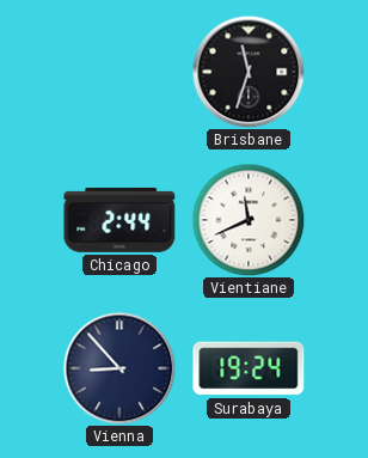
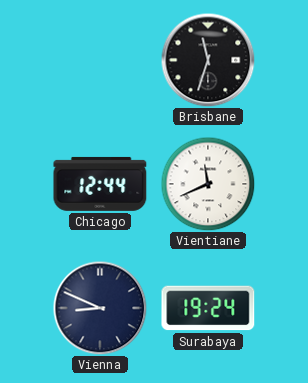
Chicago: 2:44 -> 12:44 (100, 184)
Vienna: 8:53 -> 8:49 (100, 308)
